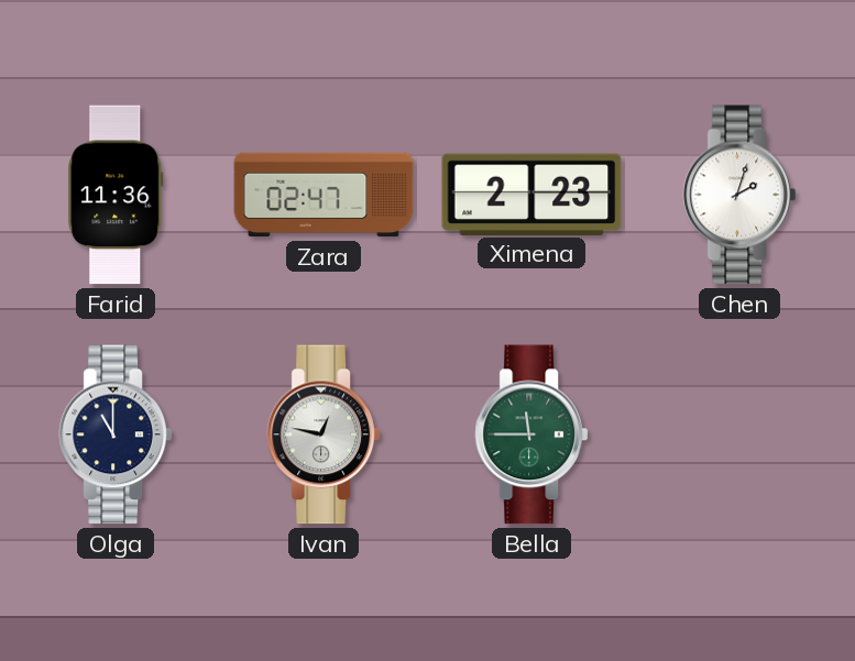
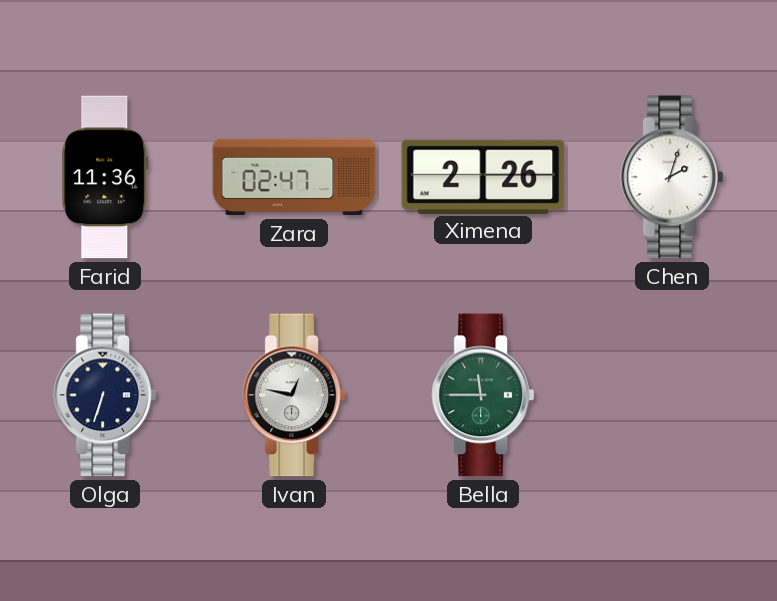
Ximena: 2:23 -> 2:26 (483, 176)
Olga: 11:00 -> 6:33 (105, 395)
